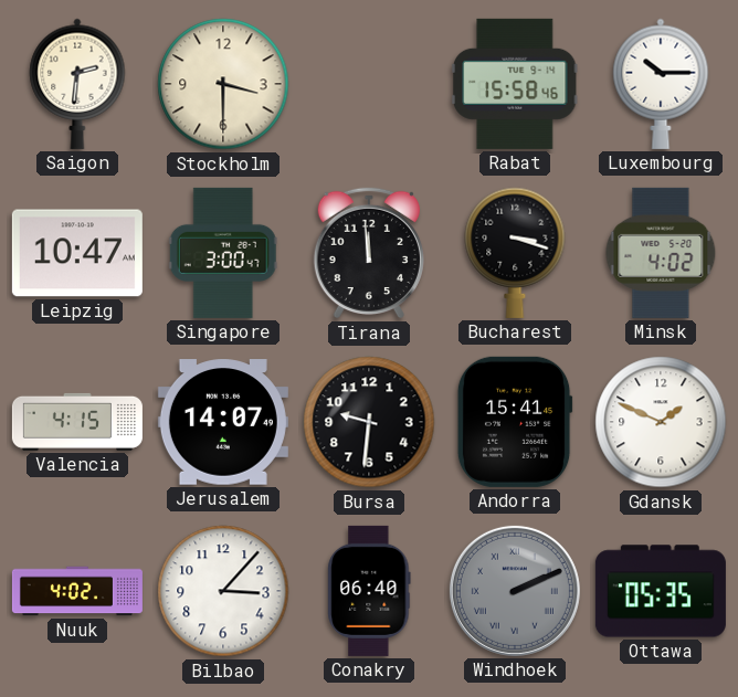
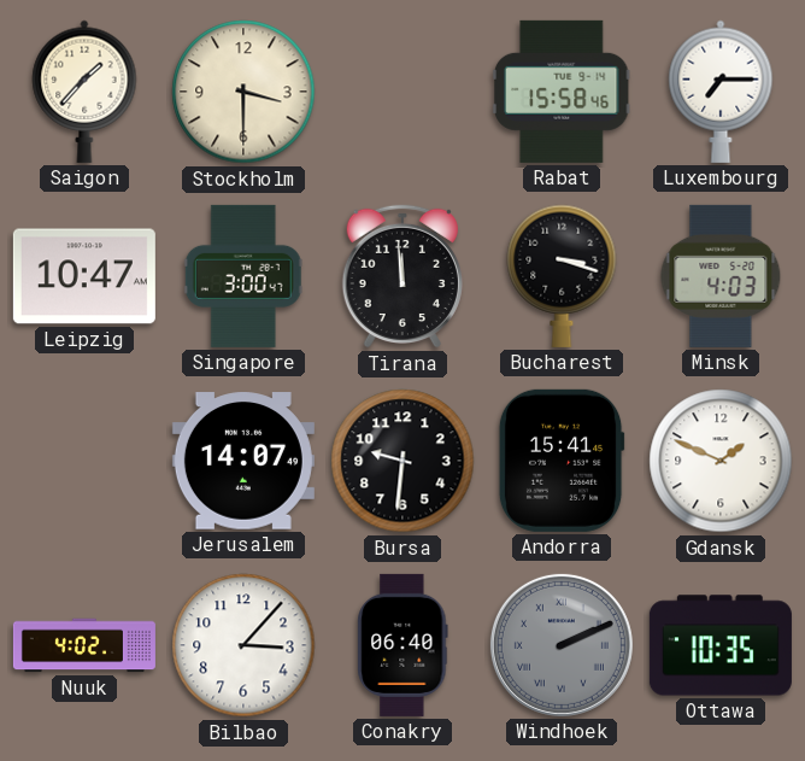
Saigon: 2:31 -> 1:37 (84, 92)
Luxembourg: 10:15 -> 7:15 (721, 92)
Minsk: 4:02 -> 4:03 (721, 276)
Valencia: 4:15 -> none (77, 422)
Ottawa: 05:35 -> 10:35 (721, 645)
